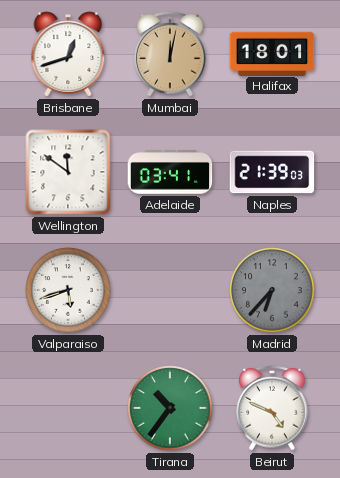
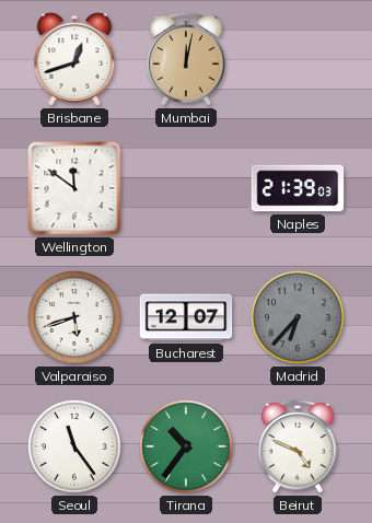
Halifax: 18:01 -> none (272, 53)
Adelaide: 03:41 -> none (170, 172)
Bucharest: none -> 12:07 (186, 317)
Seoul: none -> 11:24 (74, 446)
